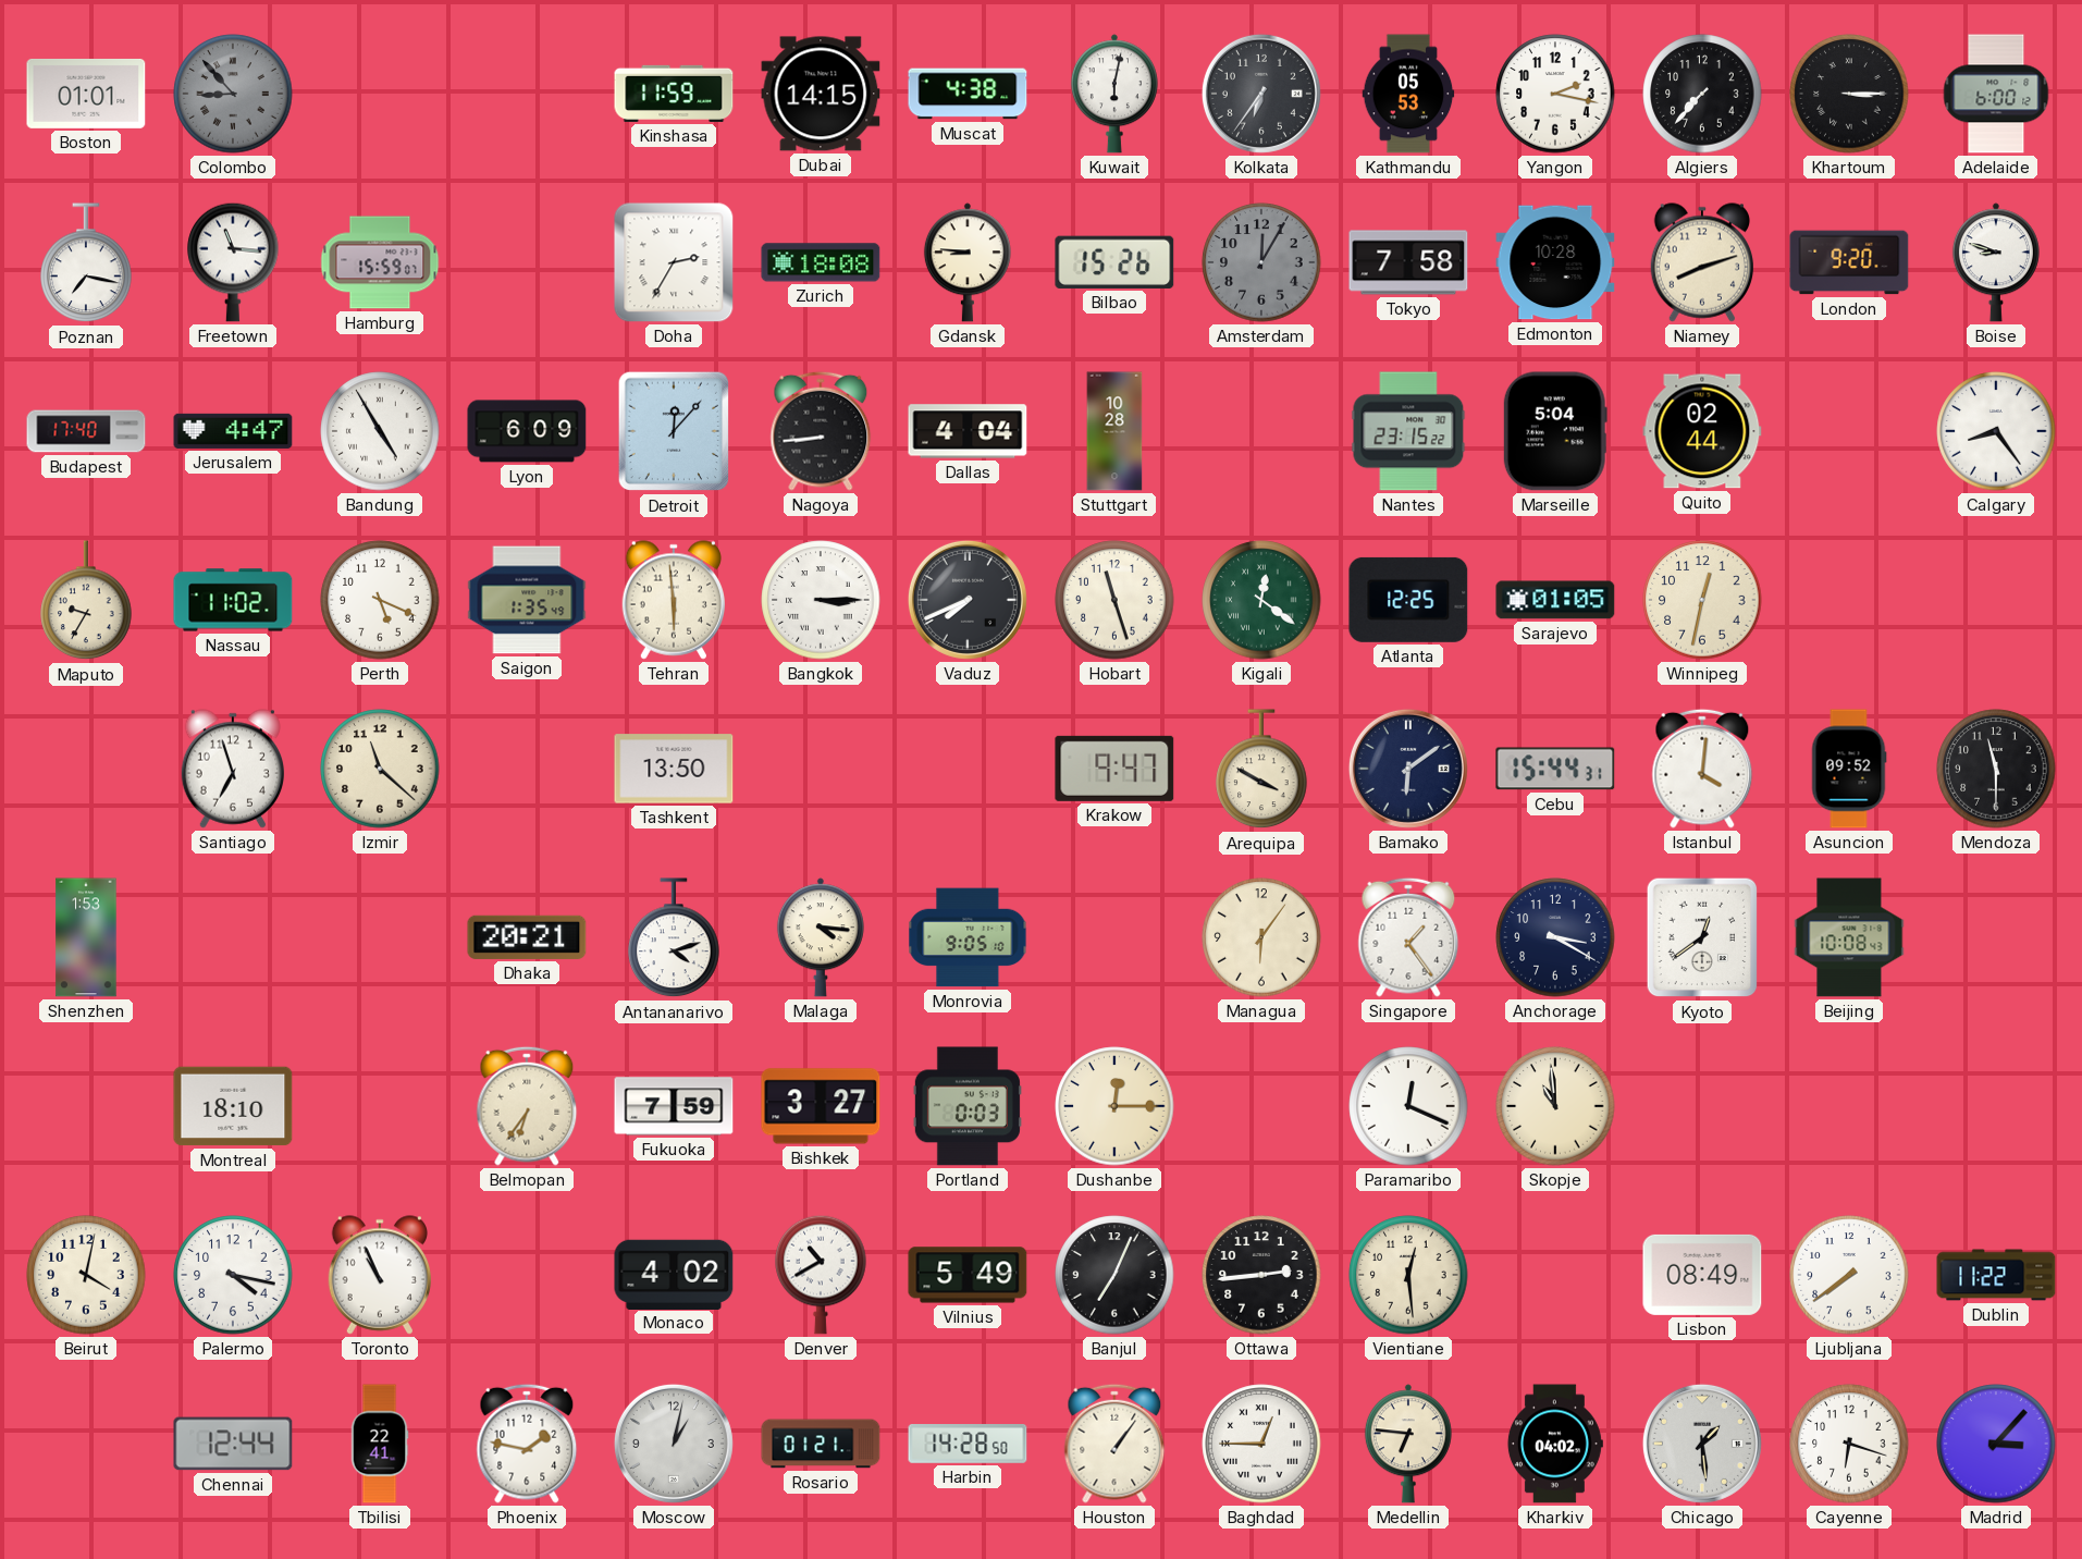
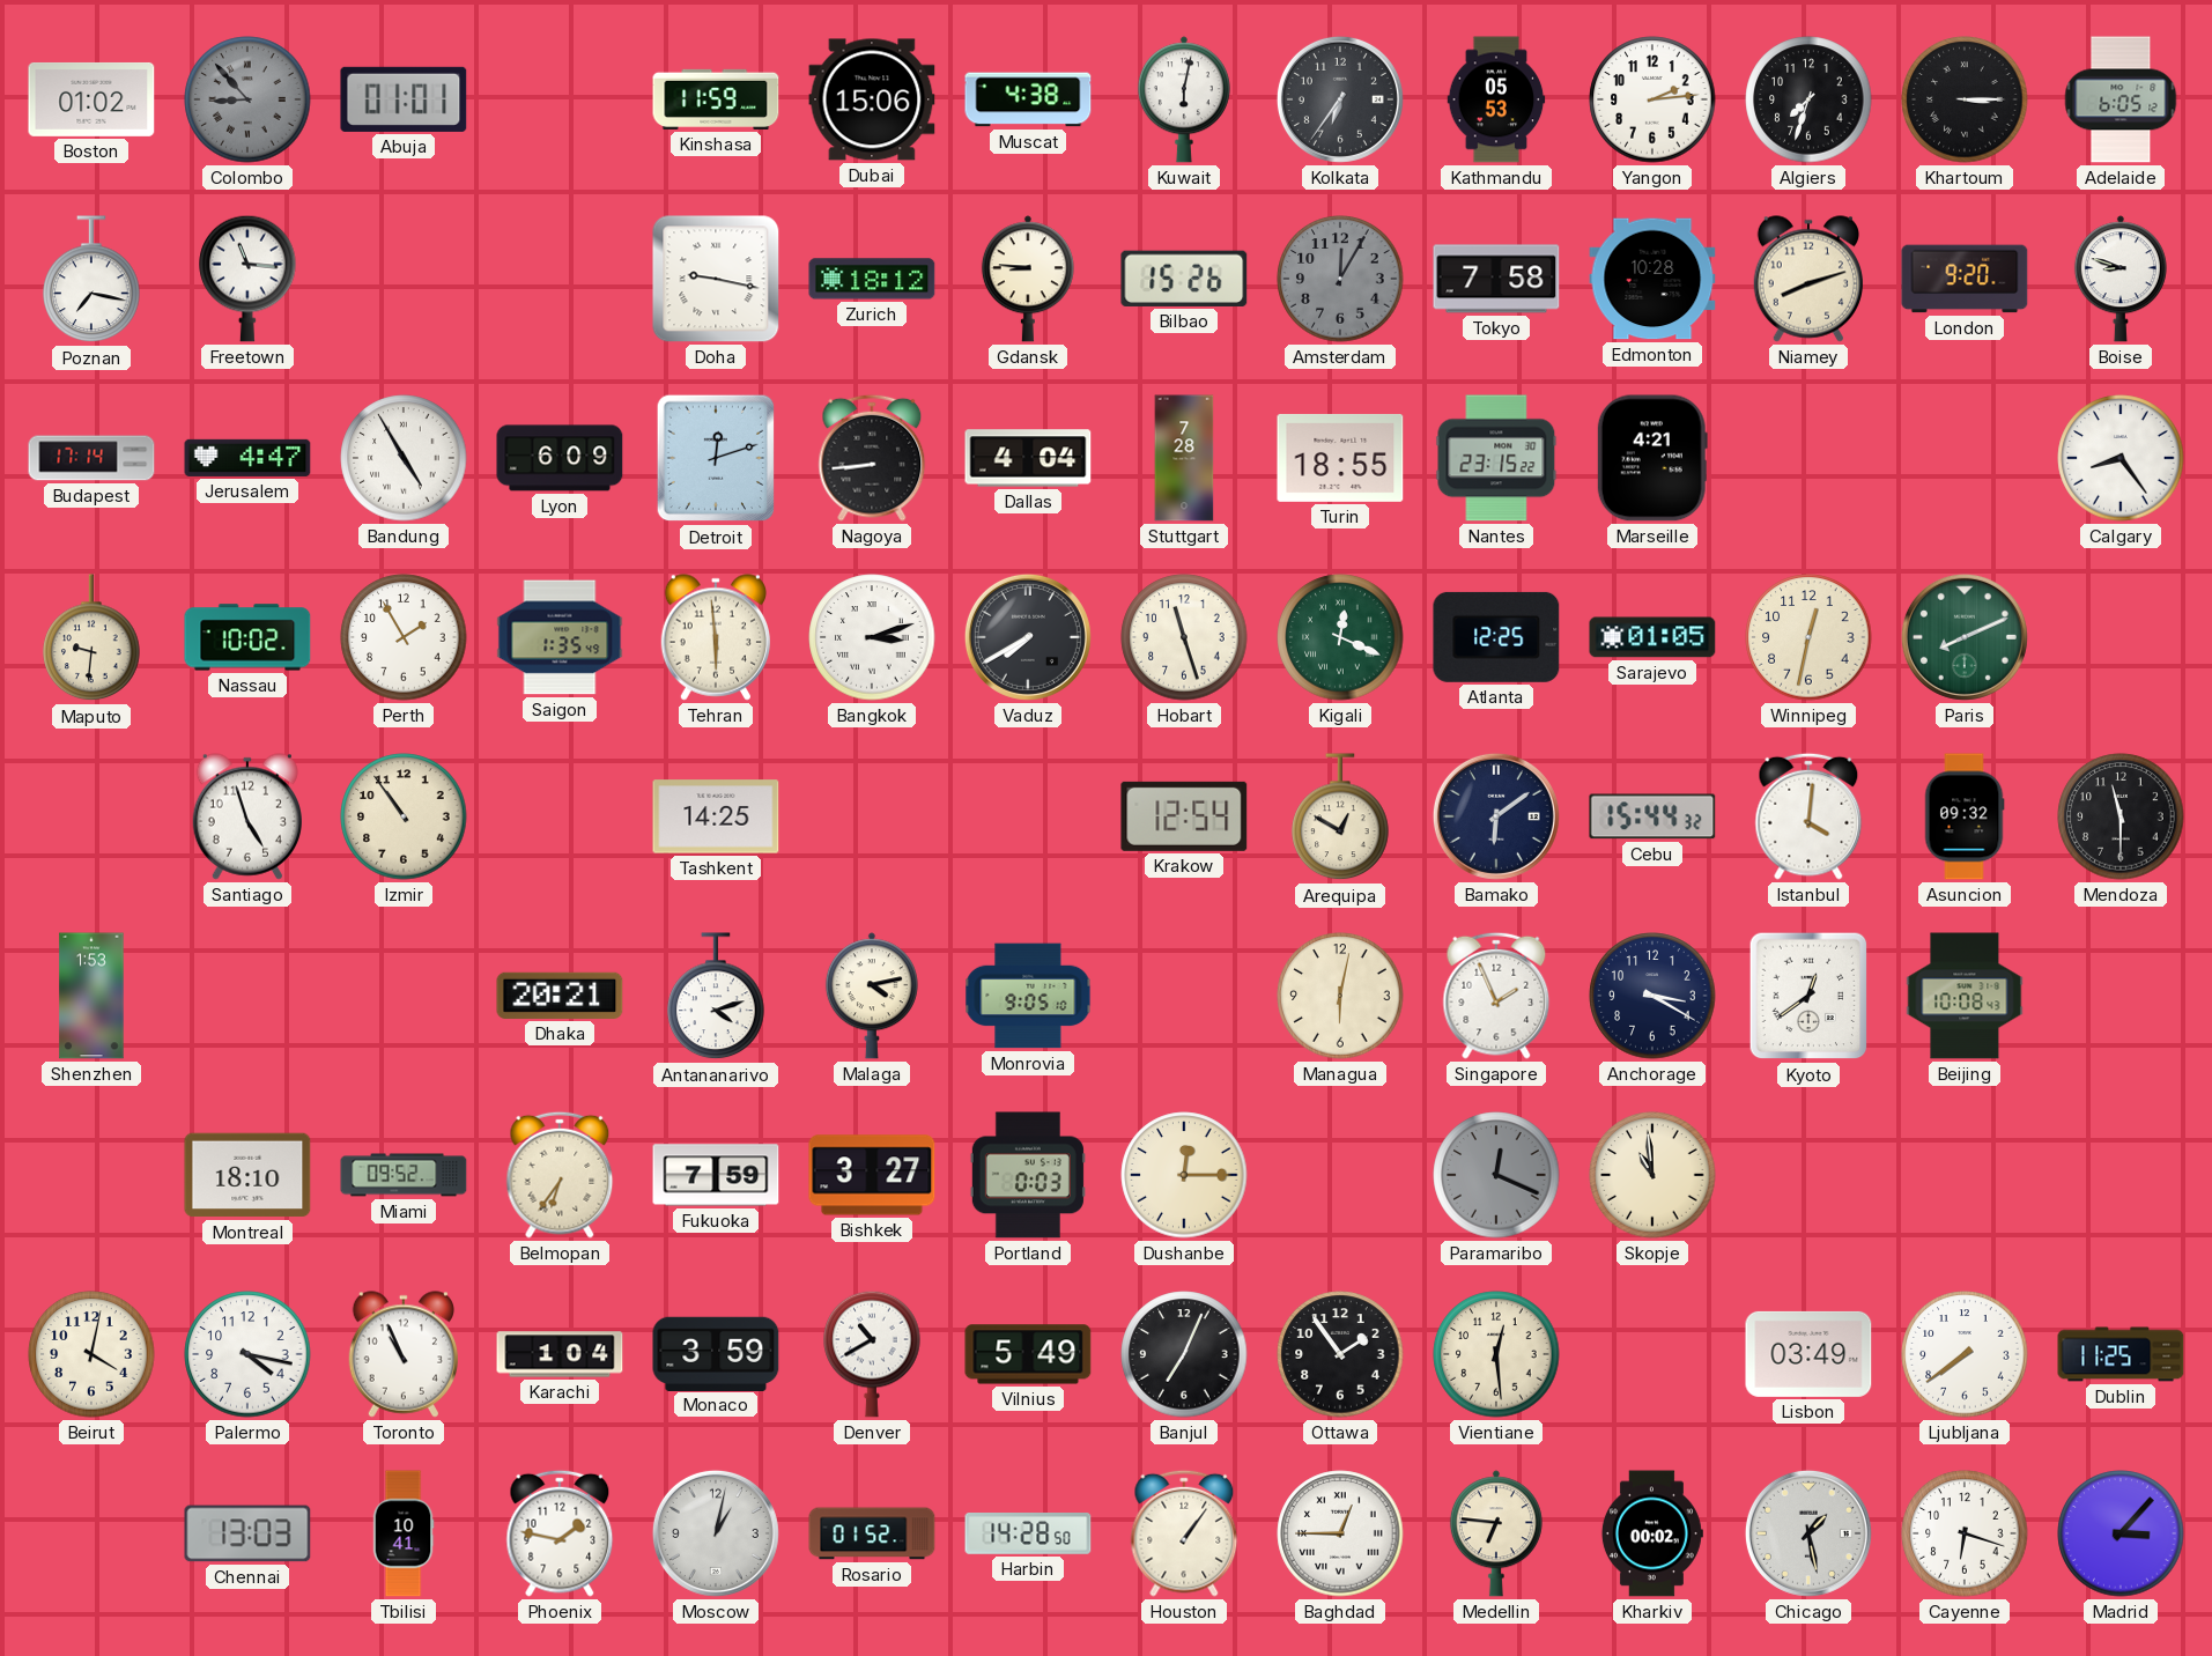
Boston: 01:01 -> 01:02 (91, 99)
Abuja: none -> 01:01 (404, 99)
Dubai: 14:15 -> 15:06 (872, 99)
Yangon: 2:17 -> 2:14 (1652, 99)
Algiers: 7:37 -> 7:33 (1808, 99)
Adelaide: 6:00 -> 6:05 (2121, 99)
Hamburg: 15:59 -> none (380, 262)
Doha: 2:35 -> 9:17 (716, 279)
Zurich: 18:08 -> 18:12 (872, 279)
Budapest: 17:40 -> 17:14 (91, 458)
Detroit: 12:07 -> 12:12 (716, 458)
Stuttgart: 10:28 -> 7:28 (1184, 458)
Turin: none -> 18:55 (1340, 458)
Marseille: 5:04 -> 4:21 (1652, 458)
Quito: 02:44 -> none (1702, 431)
Maputo: 9:35 -> 9:31 (91, 638)
Nassau: 11:02 -> 10:02 (247, 637)
Perth: 5:19 -> 1:55 (404, 637)
Bangkok: 3:15 -> 3:12 (872, 637)
Vaduz: 7:41 -> 7:40 (1028, 637)
Kigali: 12:21 -> 12:19 (1340, 637)
Paris: none -> 8:11 (1965, 637)
Santiago: 6:57 -> 4:57 (246, 816)
Izmir: 11:22 -> 10:54 (404, 816)
Tashkent: 13:50 -> 14:25 (716, 816)
Krakow: 9:47 -> 12:54 (1184, 816)
Arequipa: 3:50 -> 12:50 (1340, 818)
Cebu: 15:44:31 -> 15:44:32 (1652, 816)
Asuncion: 09:52 -> 09:32 (1965, 816)
Malaga: 4:16 -> 4:13 (872, 996)
Managua: 6:06 -> 6:02 (1340, 996)
Singapore: 1:24 -> 1:56 (1496, 996)
Miami: none -> 09:52 (404, 1175)
Paramaribo dial: white -> grey (1496, 1175)
Karachi: none -> 1:04 (560, 1354)
Monaco: 4:02 -> 3:59 (716, 1353)
Ottawa: 2:44 -> 1:54 (1340, 1354)
Lisbon: 08:49 -> 03:49 (1808, 1354)
Dublin: 11:22 -> 11:25 (2121, 1354)
Chennai: 12:44 -> 13:03 (247, 1533)
Tbilisi: 22:41 -> 10:41 (404, 1533)
Rosario: 01:21 -> 01:52 (872, 1533)
Kharkiv: 04:02 -> 00:02 (1652, 1533)
Chicago: 1:29 -> 1:28 (1808, 1533)
